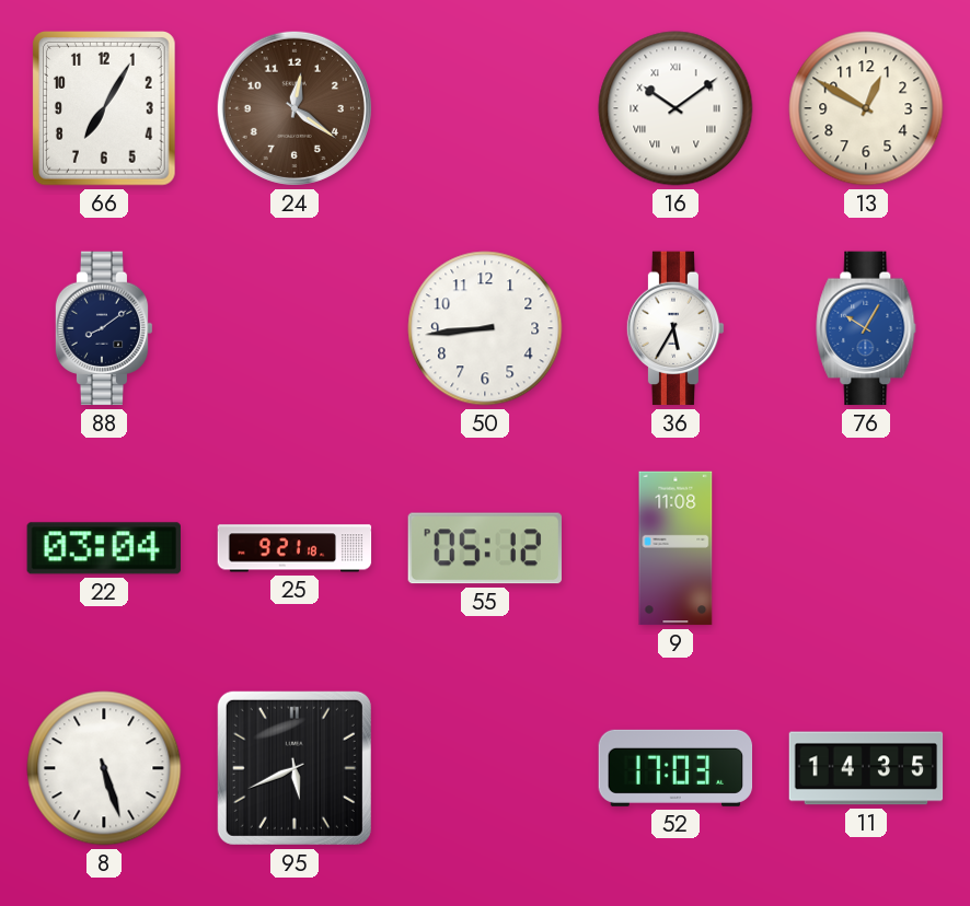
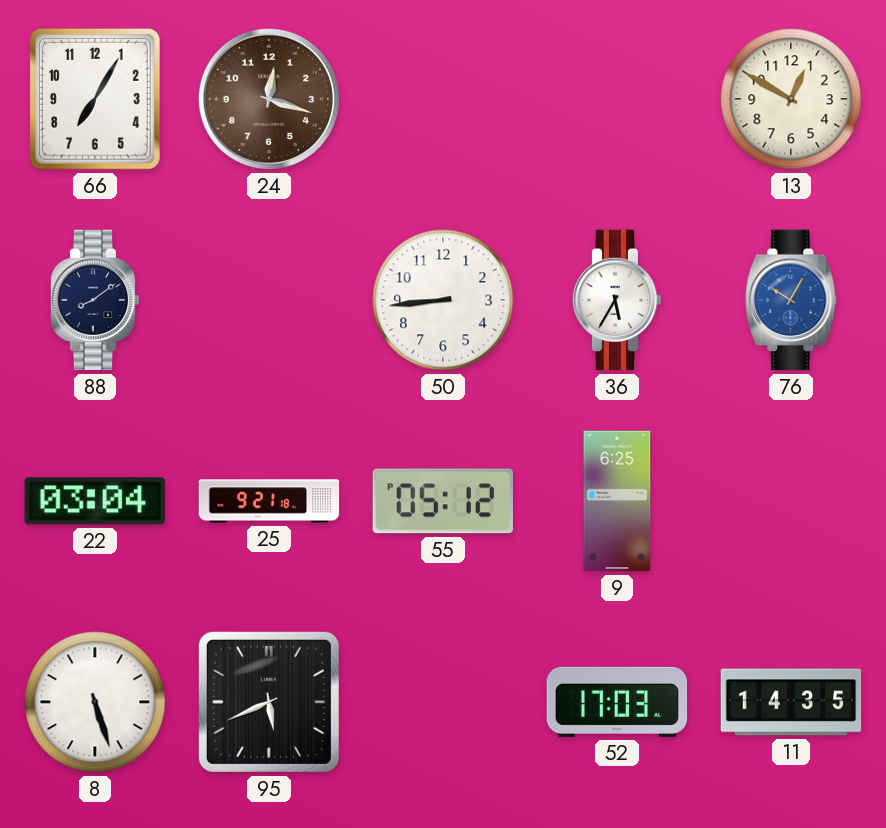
24: 12:21 -> 12:18 (269, 99)
16: 10:09 -> none (675, 108)
9: 11:08 -> 6:25 (617, 501)
